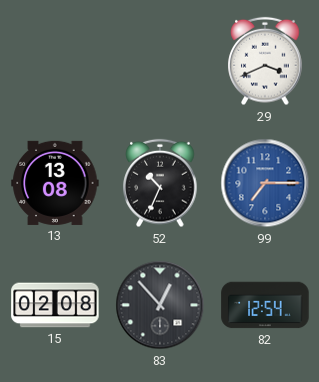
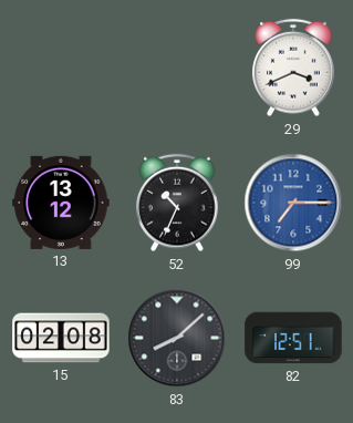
13: 13:08 -> 13:12 (61, 203)
83: 12:53 -> 8:08 (177, 338)
82: 12:54 -> 12:51 (293, 338)
